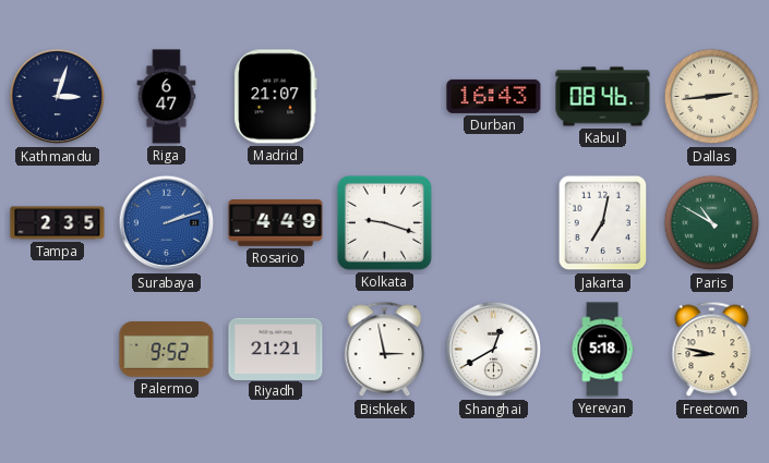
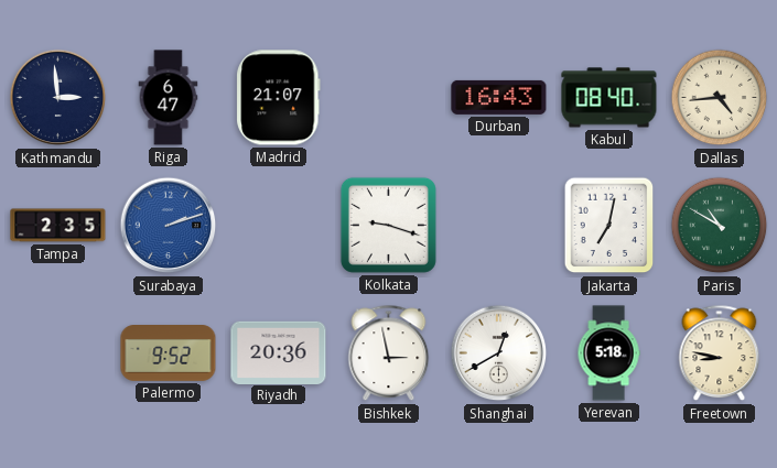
Kathmandu: 3:03 -> 2:59 (58, 98)
Kabul: 08:46 -> 08:40 (609, 98)
Dallas: 2:44 -> 4:44 (720, 98)
Rosario: 4:49 -> none (276, 223)
Riyadh: 21:21 -> 20:36 (279, 352)
